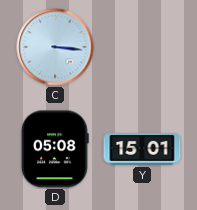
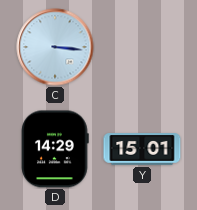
D: 05:08 -> 14:29 (55, 149)
